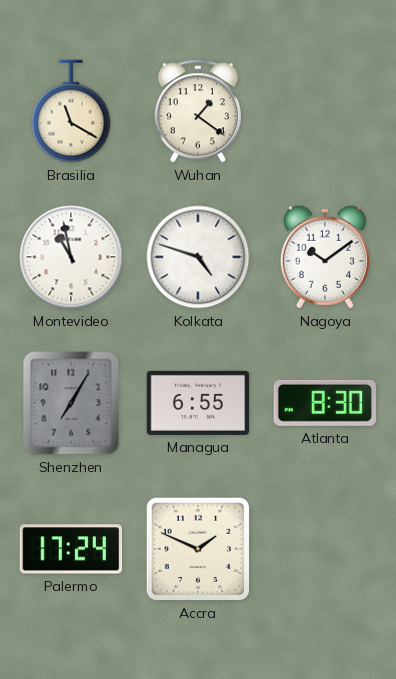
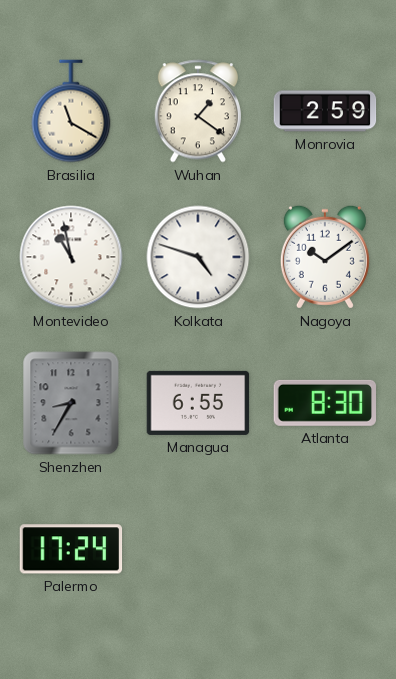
Monrovia: none -> 2:59 (325, 111)
Shenzhen: 7:05 -> 8:35 (71, 403)
Accra: 1:49 -> none (198, 549)
